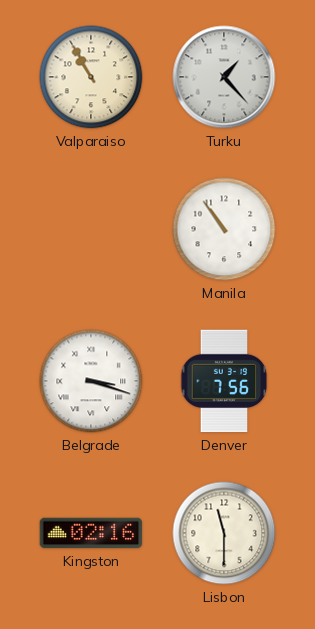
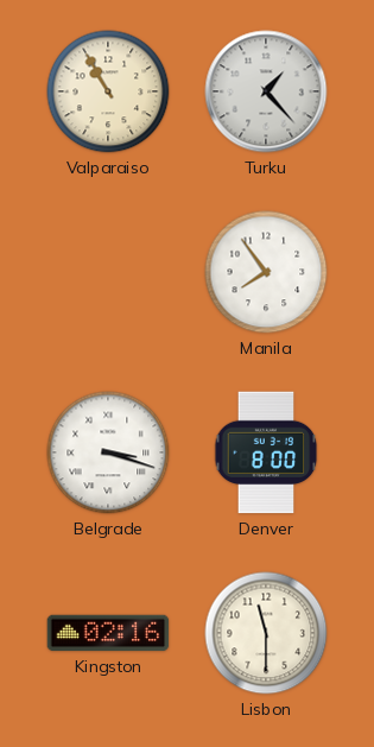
Manila: 10:54 -> 7:54 (266, 272)
Denver: 7:56 -> 8:00 (266, 452)
